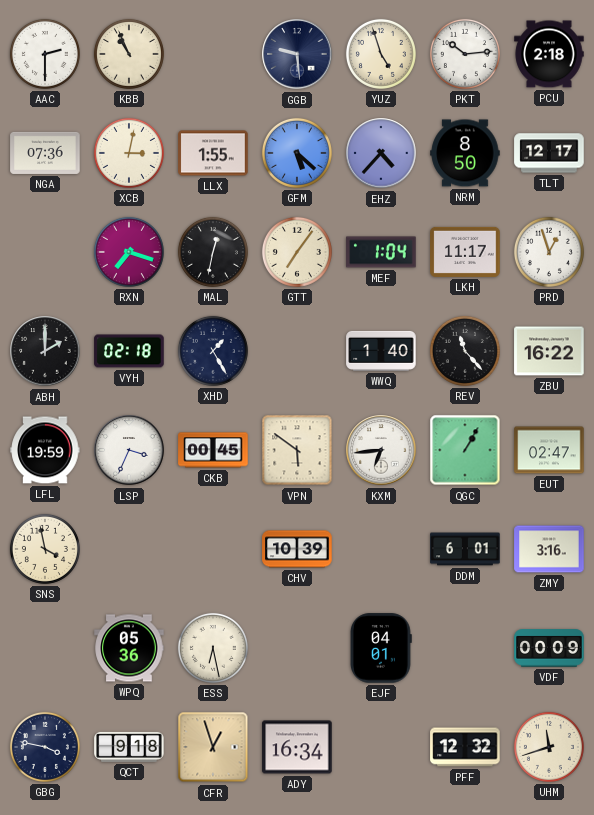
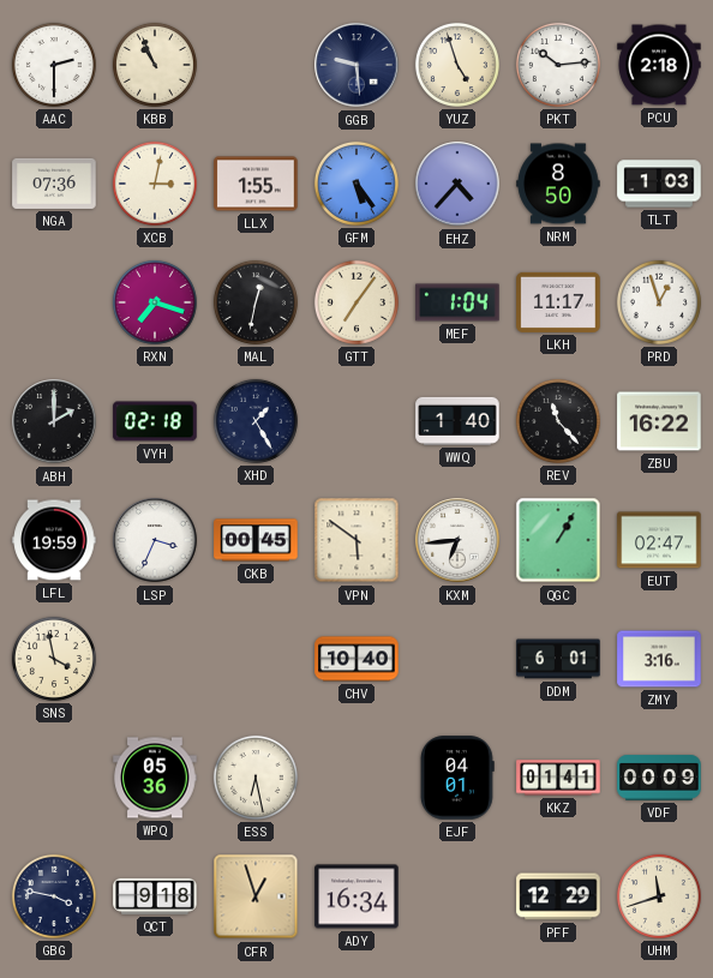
GFM: 5:22 -> 5:24 (356, 184)
TLT: 12:17 -> 1:03 (659, 184)
CHV: 10:39 -> 10:40 (356, 659)
KKZ: none -> 01:41 (558, 778)
PFF: 12:32 -> 12:29 (558, 896)
